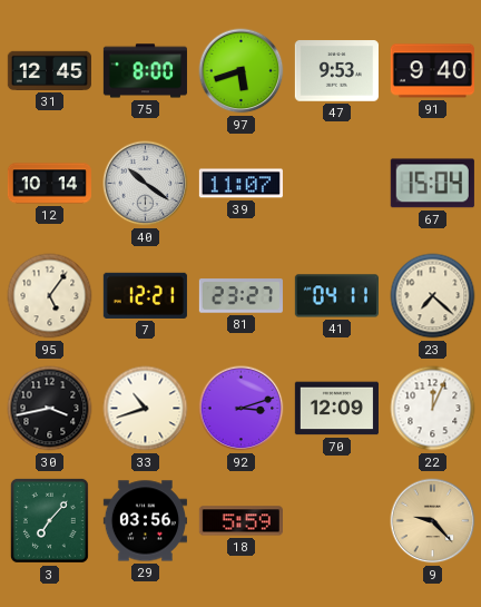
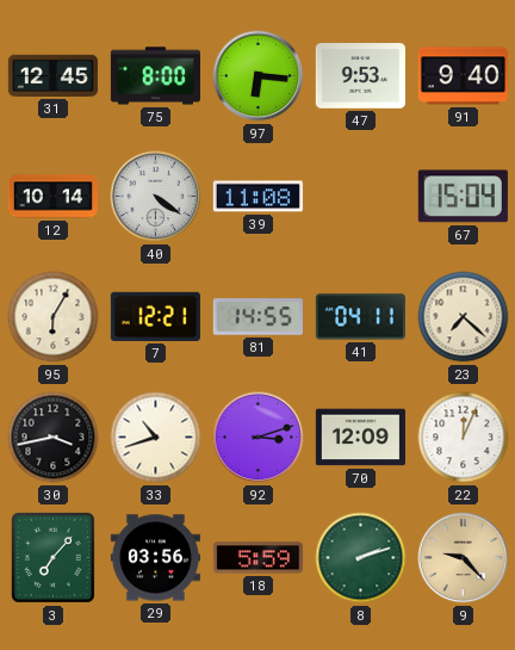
97: 5:42 -> 6:16 (259, 76)
40: 10:21 -> 4:21 (156, 197)
39: 11:07 -> 11:08 (257, 197)
95: 5:06 -> 6:05 (54, 317)
81: 23:27 -> 14:55 (257, 317)
8: none -> 2:12 (361, 558)
